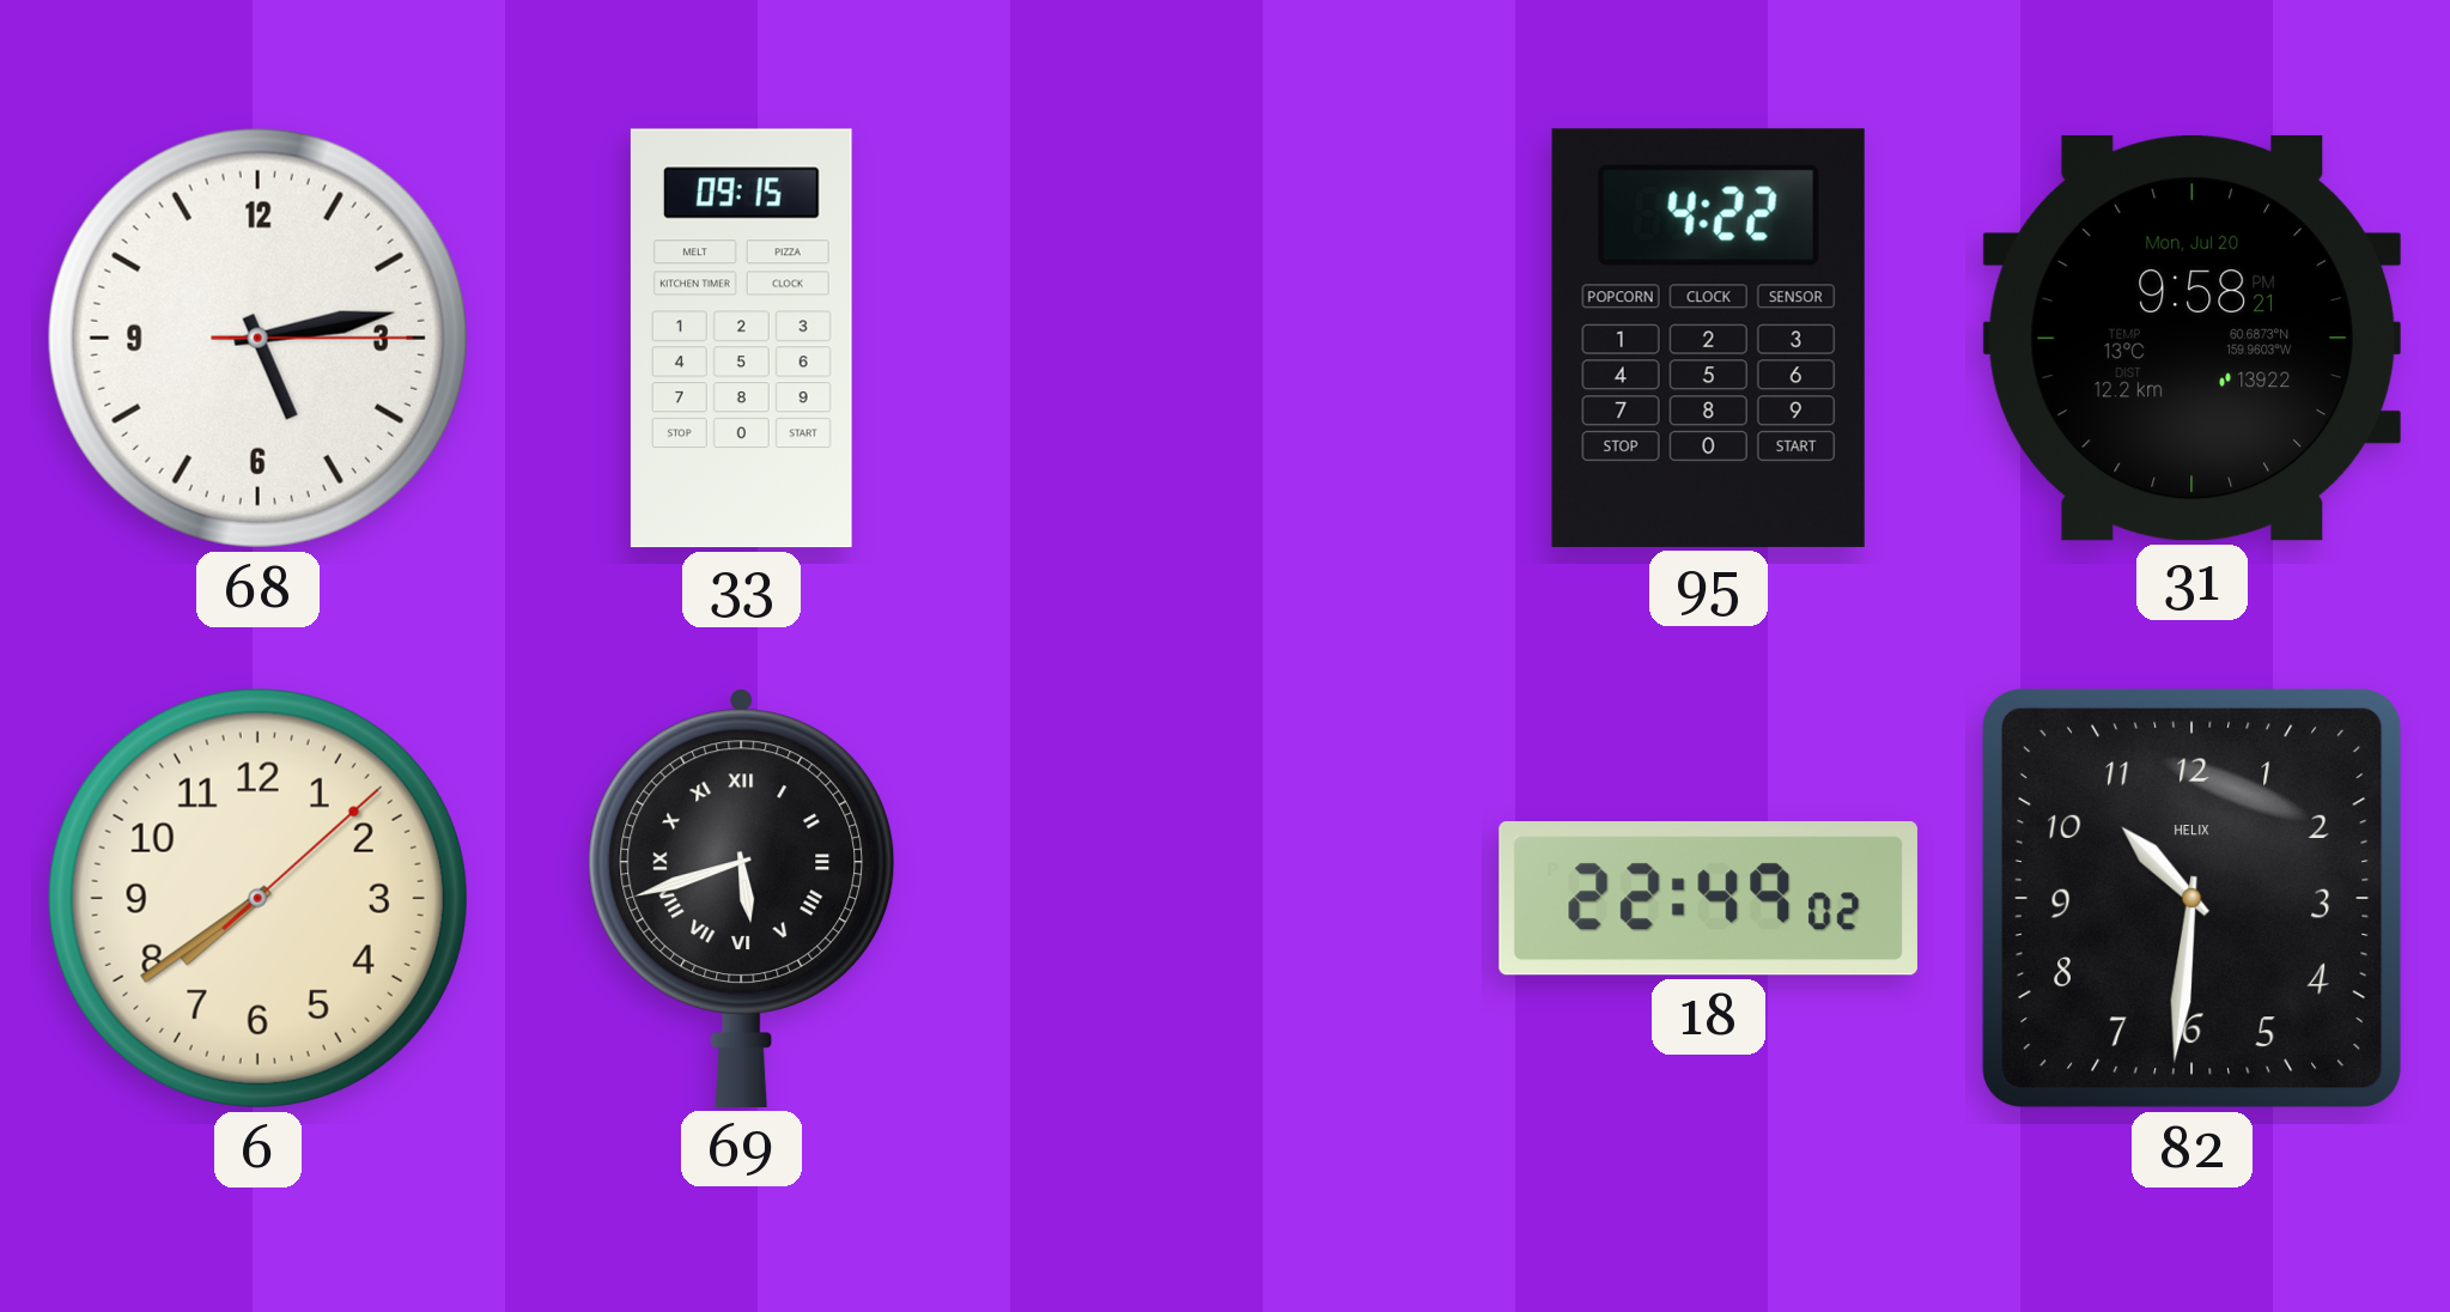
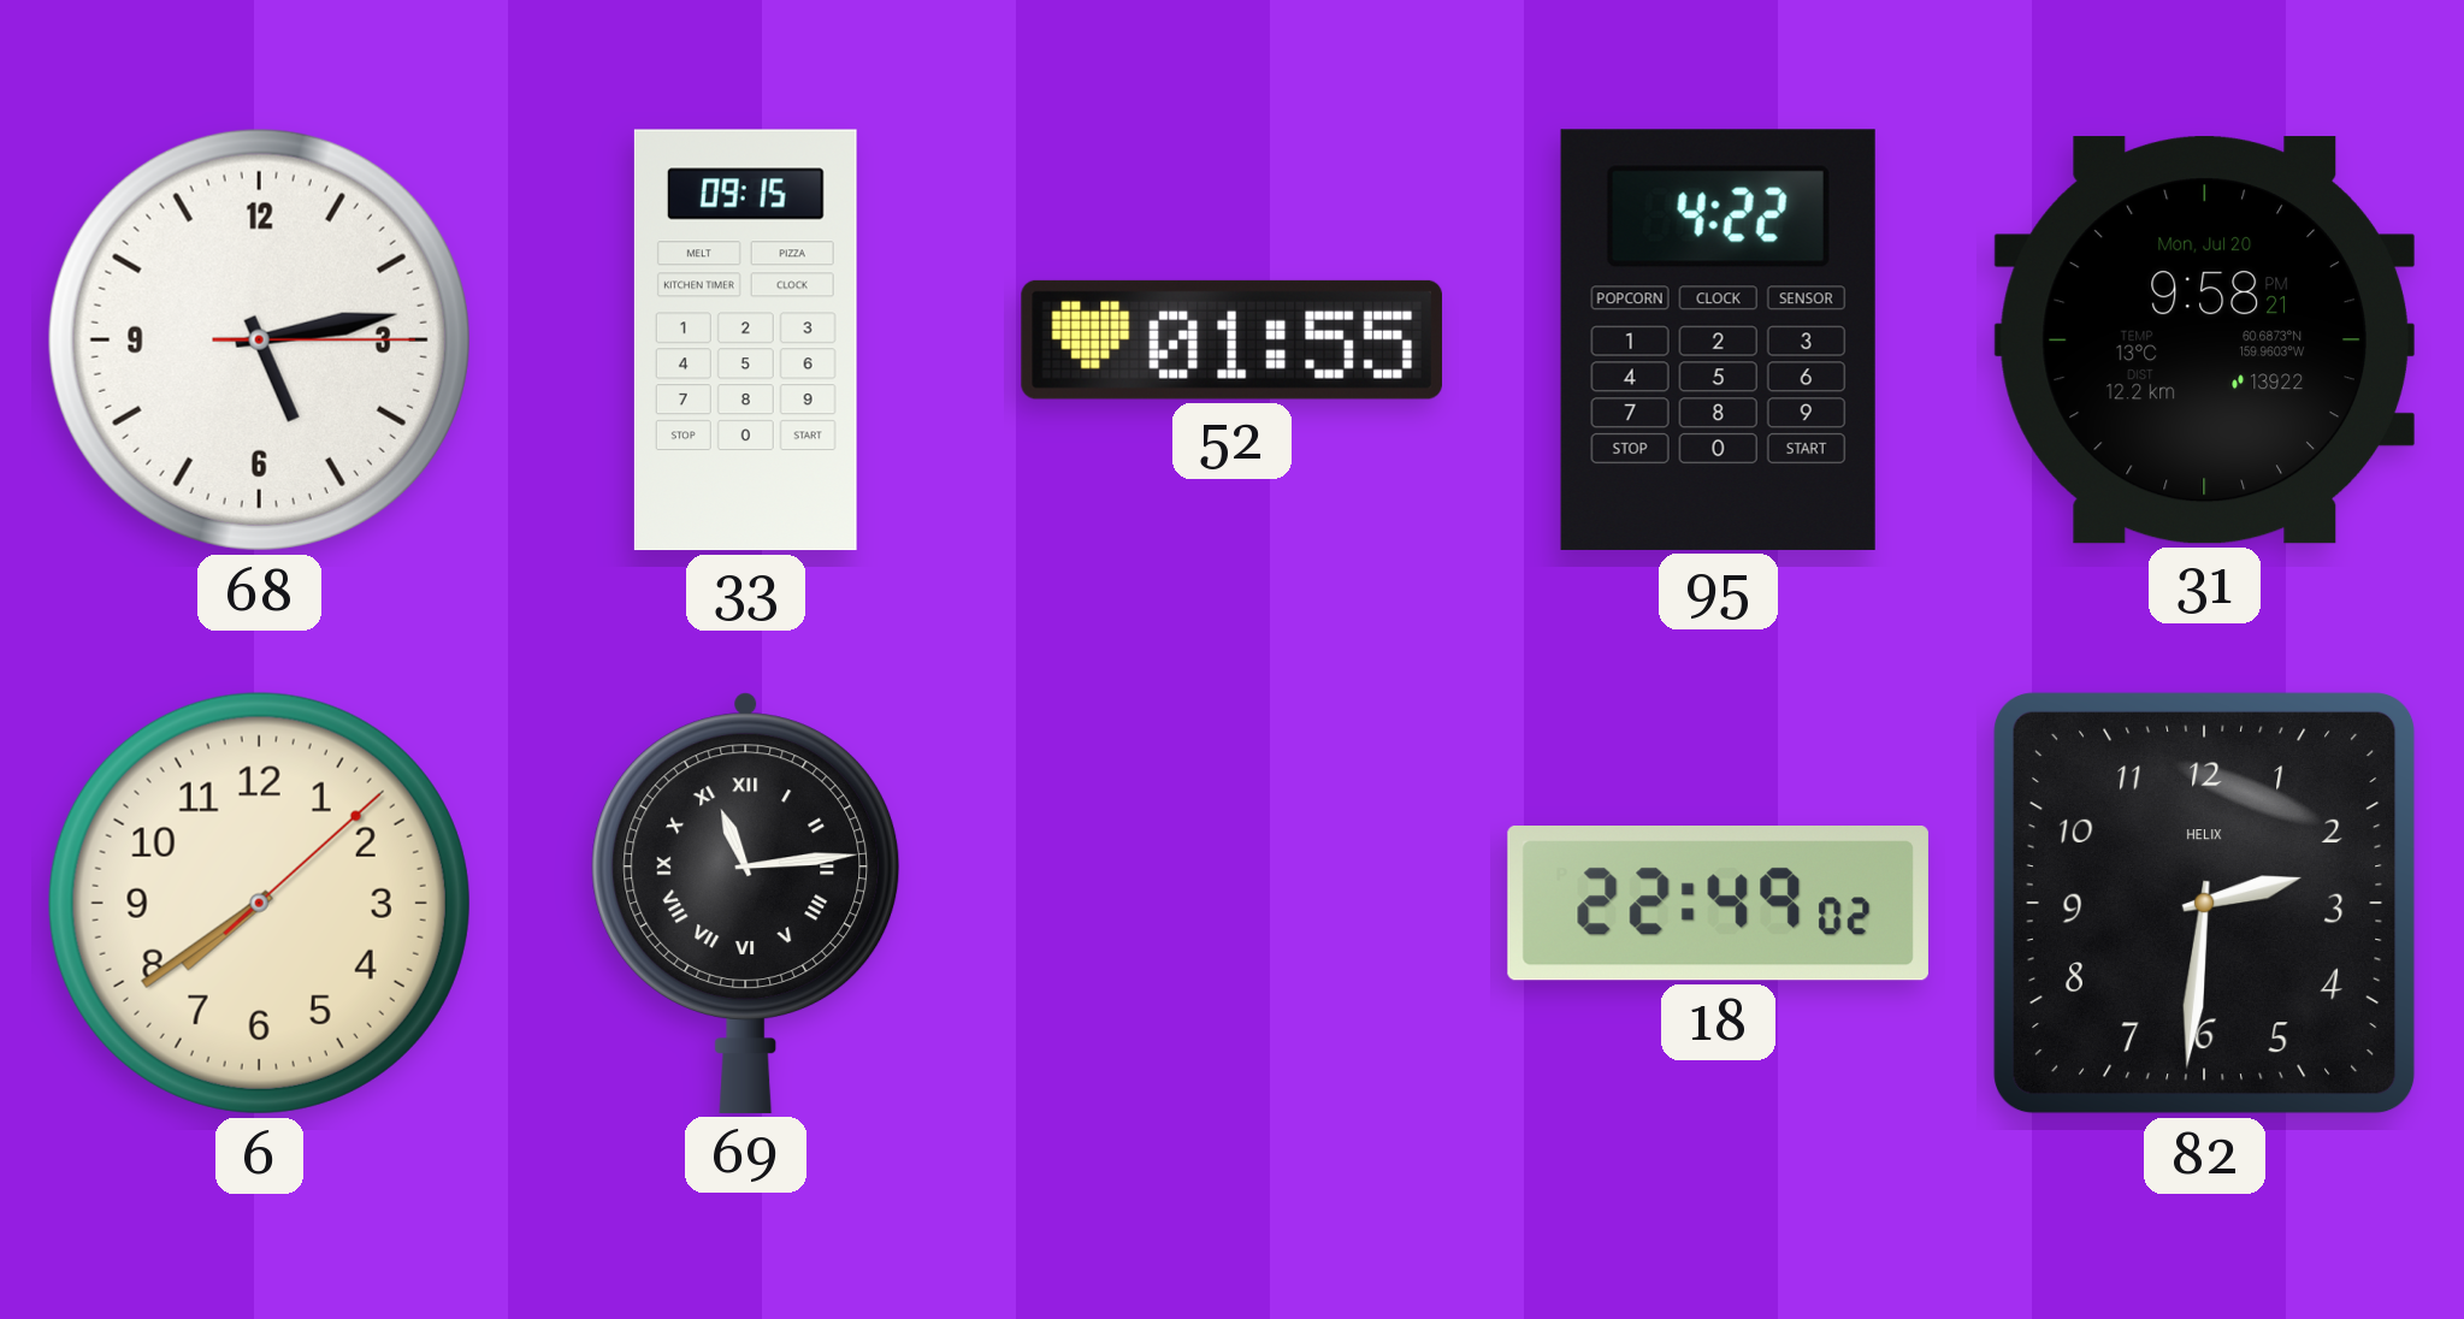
52: none -> 01:55 (1231, 339)
69: 5:42 -> 11:14 (746, 903)
82: 10:31 -> 2:31 (2204, 903)
